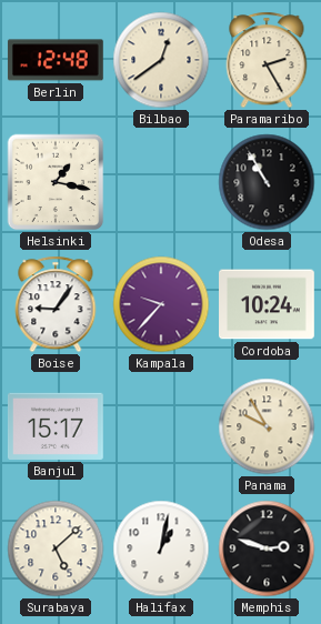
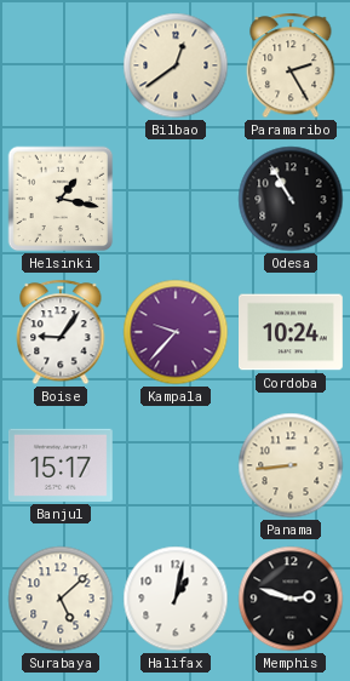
Berlin: 12:48 -> none (56, 60)
Panama: 9:55 -> 8:44 (291, 465)
